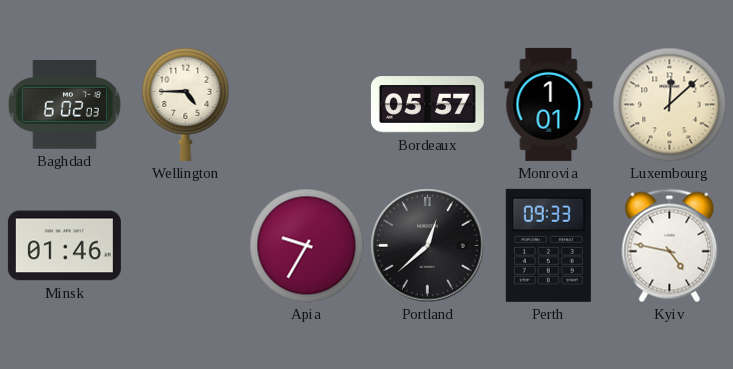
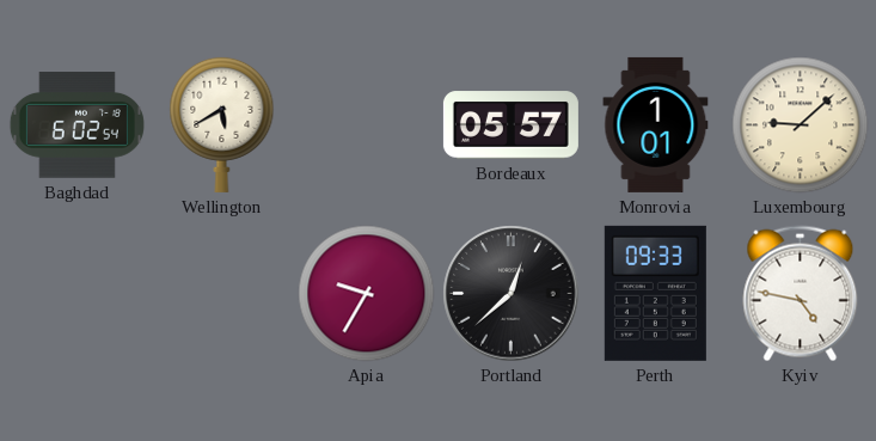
Baghdad: 6:02:03 -> 6:02:54 (76, 125)
Wellington: 4:45 -> 5:40 (222, 124)
Luxembourg: 12:08 -> 9:08 (801, 125)
Minsk: 01:46 -> none (64, 246)
